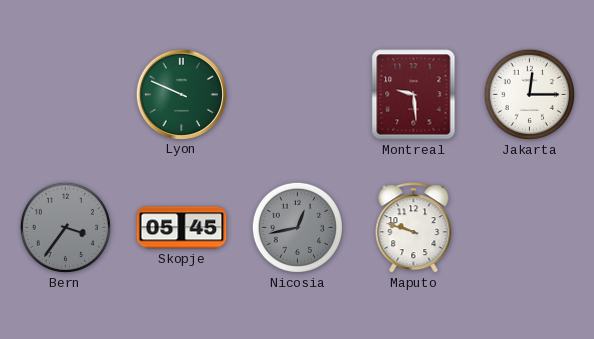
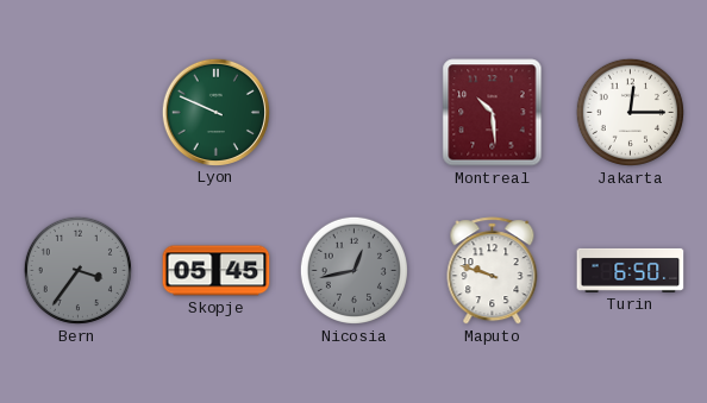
Montreal: 9:29 -> 10:29 (493, 113)
Turin: none -> 6:50 (631, 270)
